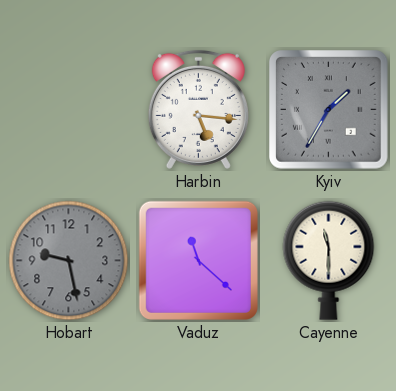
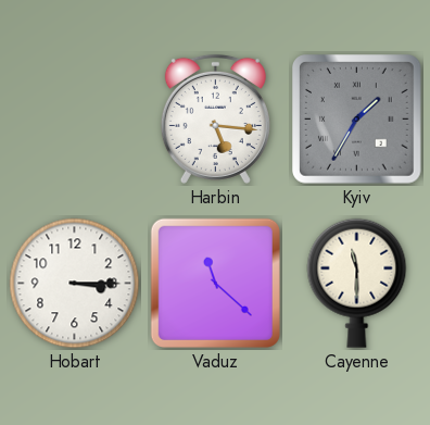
Hobart: 9:28 -> 3:15 (75, 284)
Hobart dial: grey -> white (75, 284)
